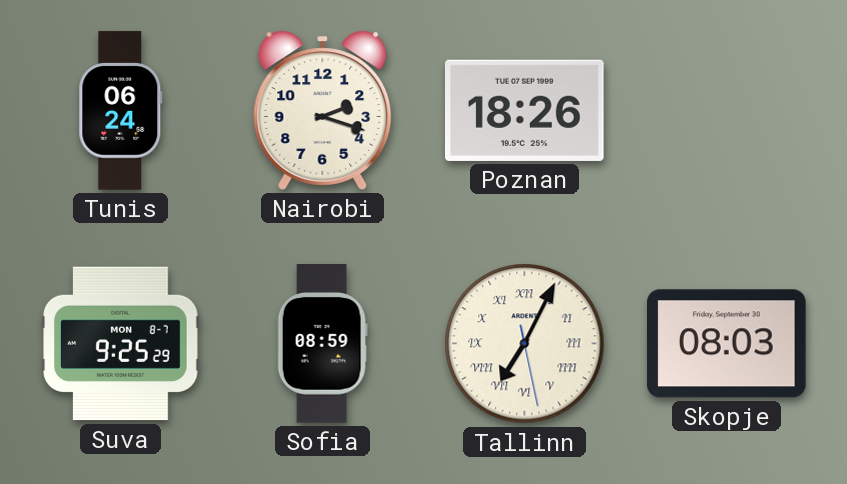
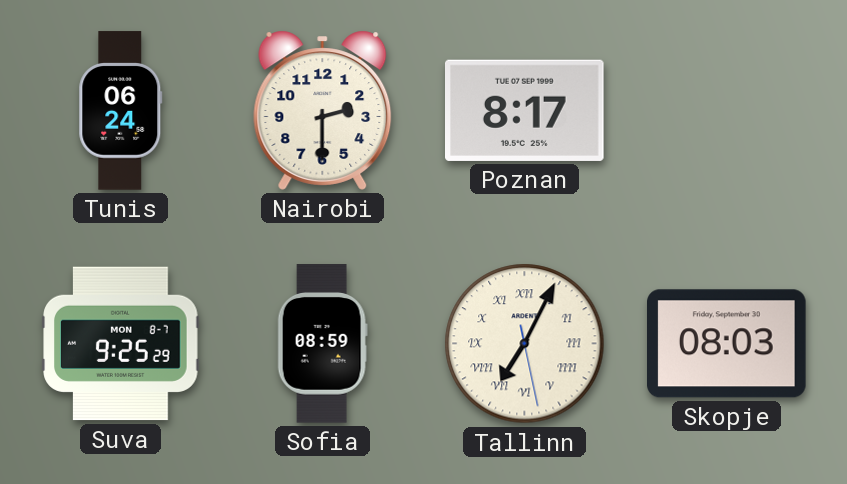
Nairobi: 2:18 -> 2:30 (323, 110)
Poznan: 18:26 -> 8:17 (525, 110)
